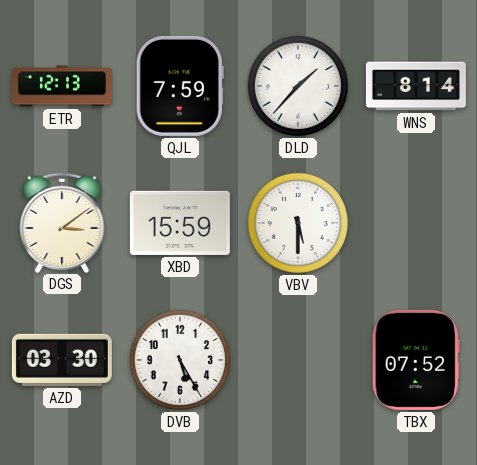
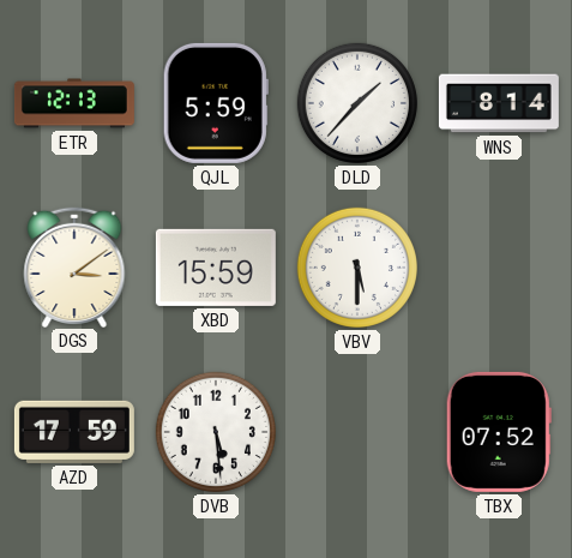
QJL: 7:59 -> 5:59 (216, 103)
AZD: 03:30 -> 17:59 (74, 432)
DVB: 5:25 -> 5:29 (216, 432)
